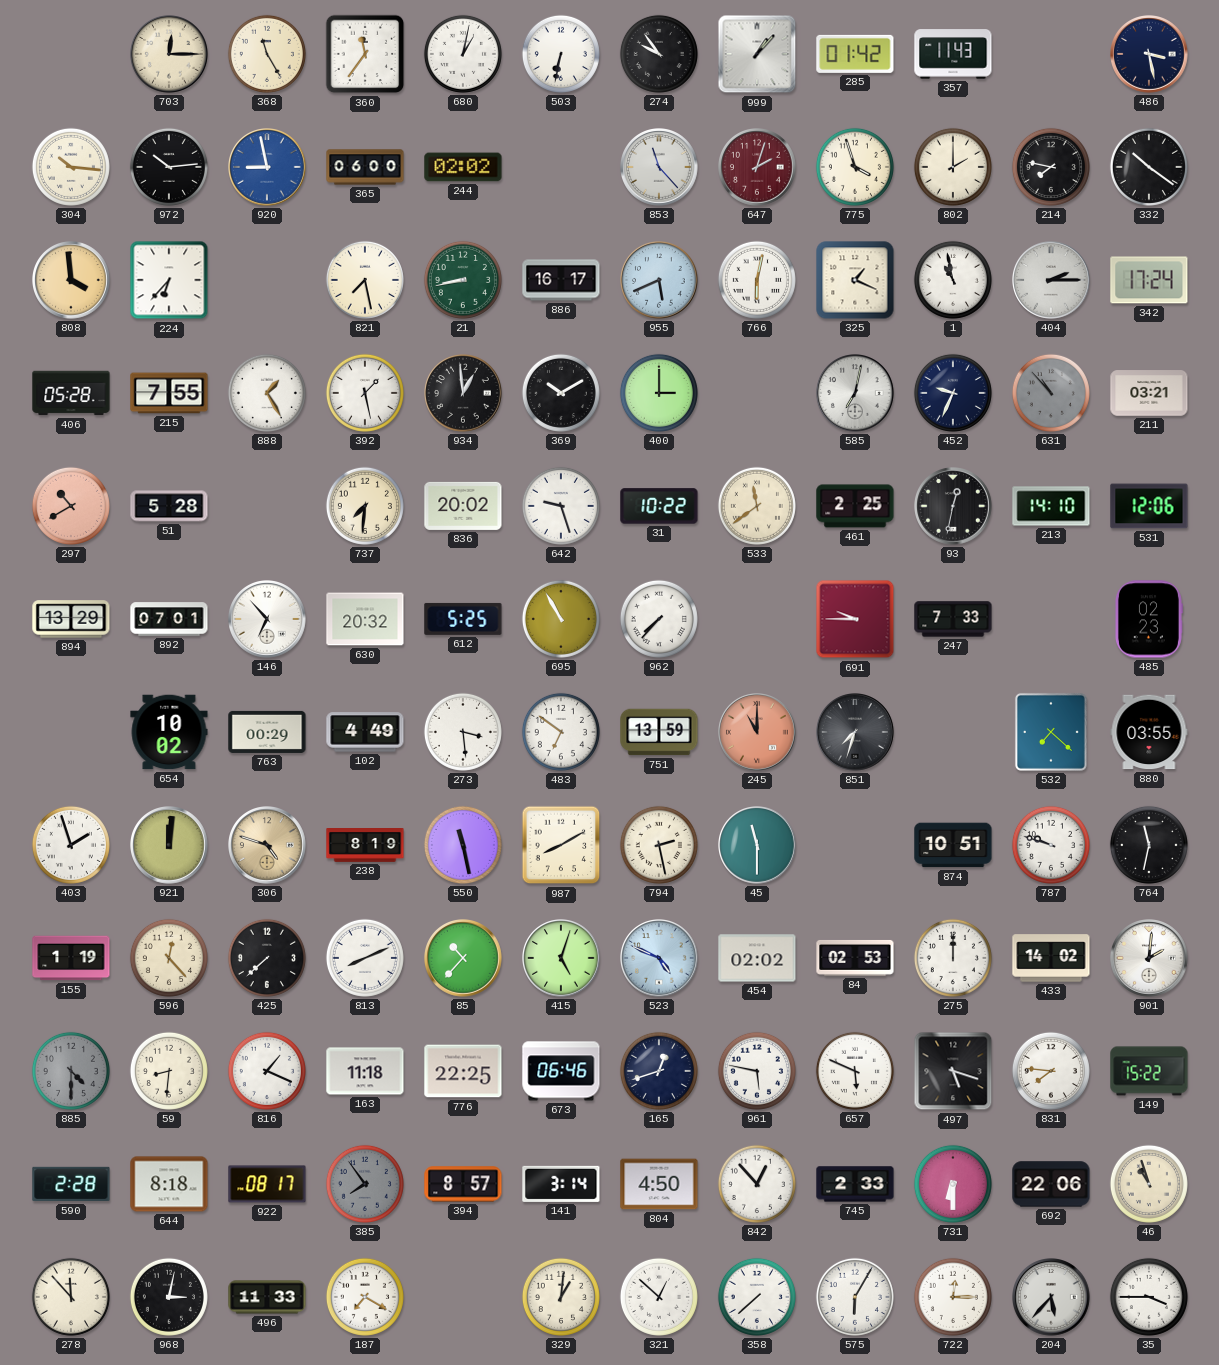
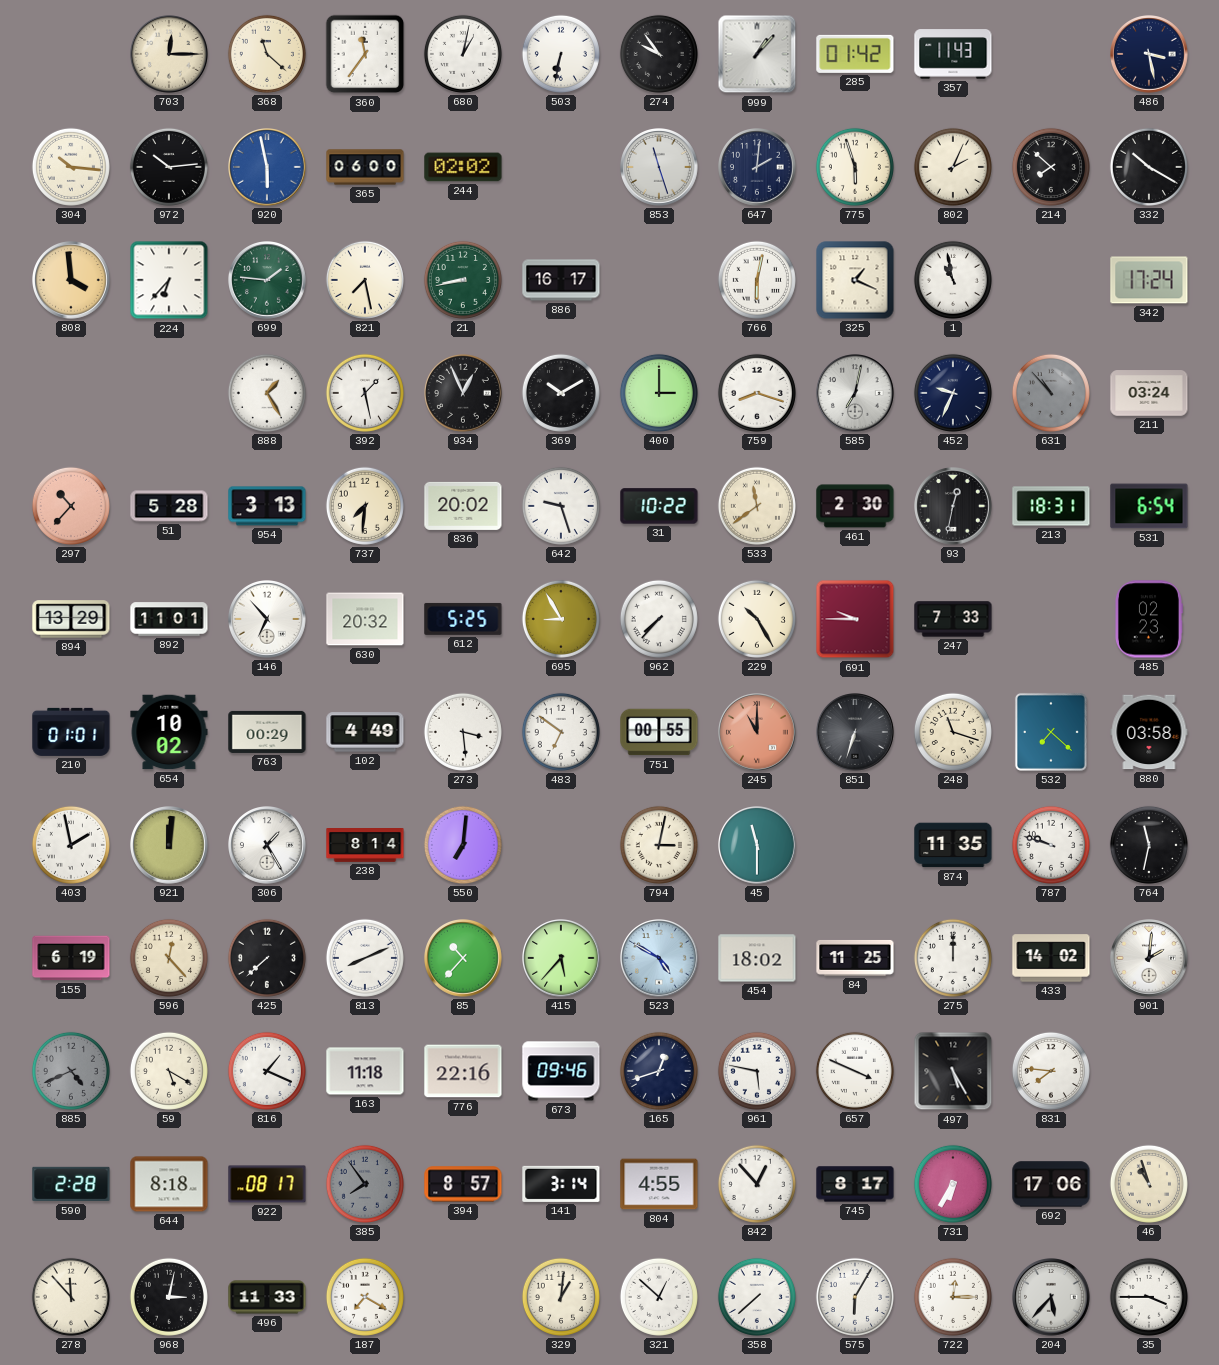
368: 11:25 -> 11:22 (267, 54)
920: 8:58 -> 5:58 (268, 168)
853: 11:23 -> 11:27 (660, 168)
647: 2:03 -> 2:01 (758, 168)
647 dial: burgundy -> navy (758, 168)
775: 3:57 -> 5:57 (855, 167)
802: 2:00 -> 2:04 (953, 167)
214: 7:47 -> 7:52 (1051, 167)
332: 10:21 -> 10:20 (1149, 167)
699: none -> 1:46 (268, 281)
955: 5:41 -> none (660, 281)
404: 2:15 -> none (1052, 281)
406: 05:28 -> none (71, 393)
215: 7:55 -> none (169, 393)
934: 12:59 -> 12:56 (464, 394)
759: none -> 8:18 (757, 393)
211: 03:21 -> 03:24 (1149, 393)
297: 10:40 -> 10:37 (71, 506)
954: none -> 3:13 (267, 506)
461: 2:25 -> 2:30 (855, 506)
213: 14:10 -> 18:31 (1051, 506)
531: 12:06 -> 6:54 (1149, 506)
892: 07:01 -> 11:01 (169, 619)
695: 10:55 -> 8:55 (561, 619)
229: none -> 10:25 (757, 619)
210: none -> 01:01 (71, 732)
751: 13:59 -> 00:55 (659, 732)
851: 7:33 -> 6:33 (856, 733)
248: none -> 11:18 (953, 732)
880: 03:55 -> 03:58 (1149, 732)
403: 1:57 -> 1:58 (71, 845)
306: 4:48 -> 1:25 (268, 846)
306 dial: champagne -> white (268, 846)
238: 8:19 -> 8:14 (365, 846)
550: 11:28 -> 7:01 (463, 845)
987: 8:10 -> none (561, 845)
794: 2:28 -> 3:02 (659, 845)
874: 10:51 -> 11:35 (953, 845)
155: 1:19 -> 6:19 (71, 958)
415: 5:03 -> 5:37 (562, 959)
523: 4:49 -> 4:50 (660, 959)
454: 02:02 -> 18:02 (757, 958)
84: 02:53 -> 11:25 (855, 958)
885: 4:30 -> 4:41 (71, 1071)
59: 8:31 -> 5:20 (169, 1071)
776: 22:25 -> 22:16 (463, 1071)
673: 06:46 -> 09:46 (561, 1071)
657: 5:49 -> 3:49 (855, 1071)
497: 5:18 -> 5:25 (953, 1071)
149: 15:22 -> none (1149, 1071)
804: 4:50 -> 4:55 (659, 1184)
745: 2:33 -> 8:17 (855, 1184)
731: 6:30 -> 6:35 (953, 1184)
692: 22:06 -> 17:06 (1051, 1184)
